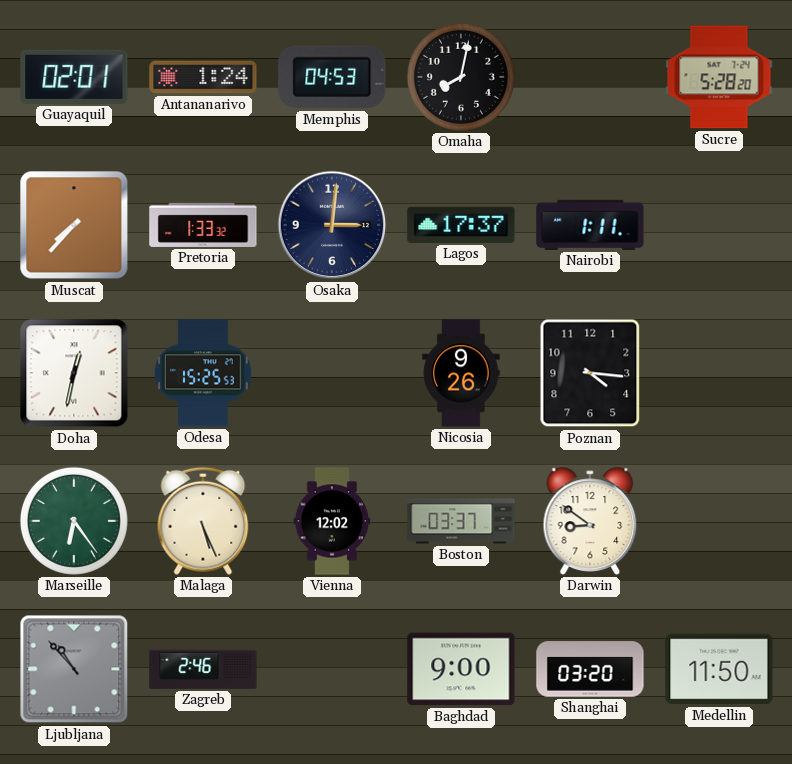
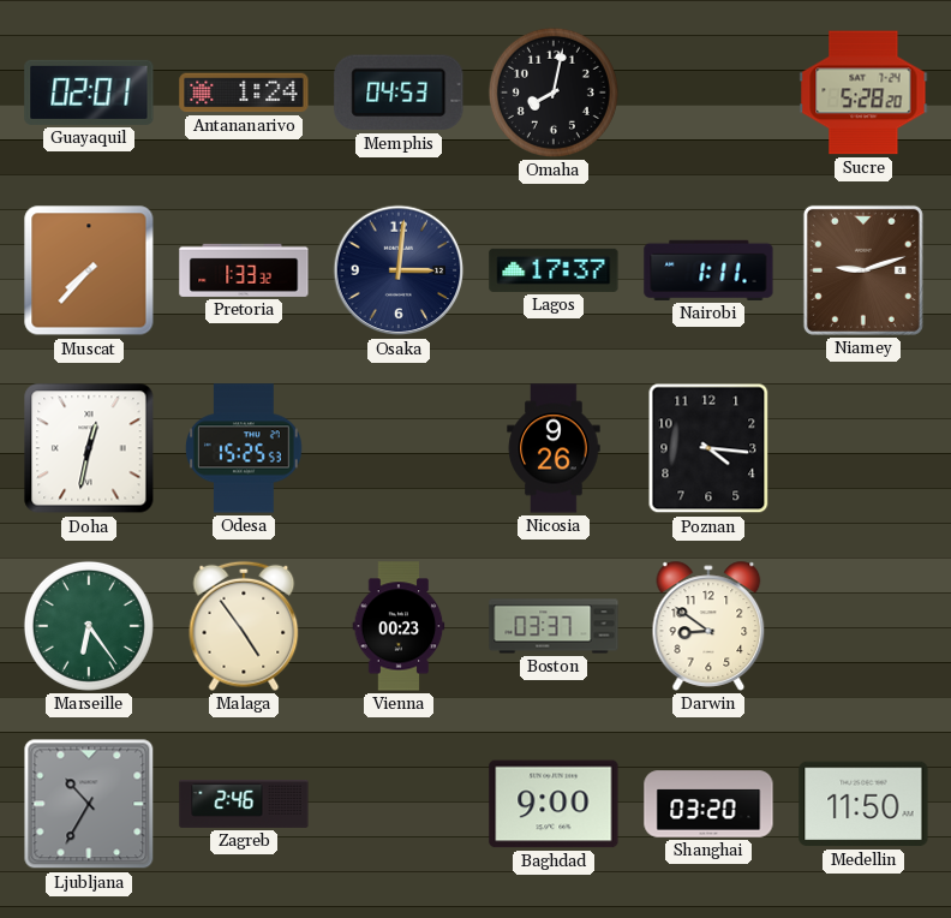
Niamey: none -> 9:12 (863, 270)
Malaga: 5:26 -> 4:54 (244, 626)
Vienna: 12:02 -> 00:23 (399, 626)
Ljubljana: 10:53 -> 10:35 (89, 804)
